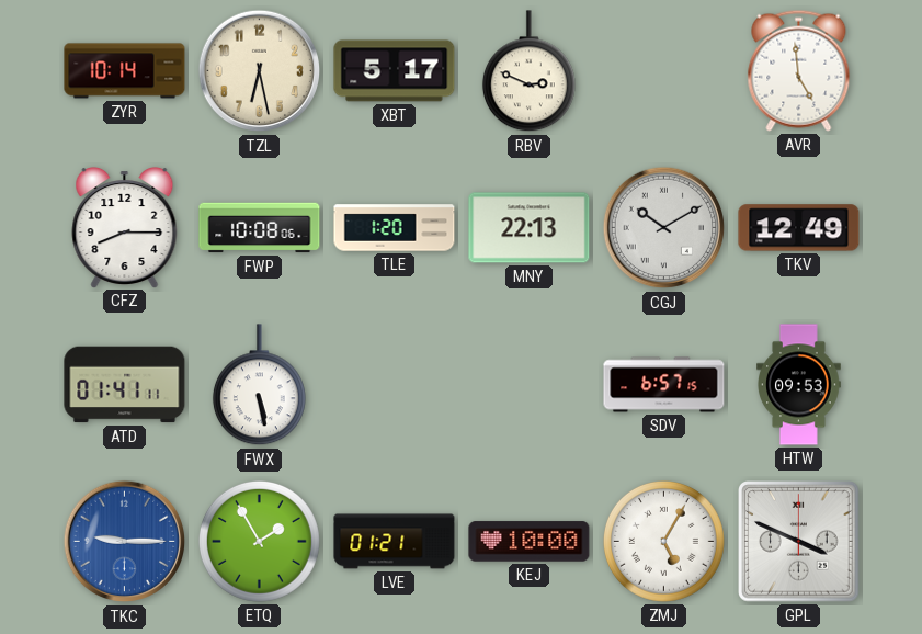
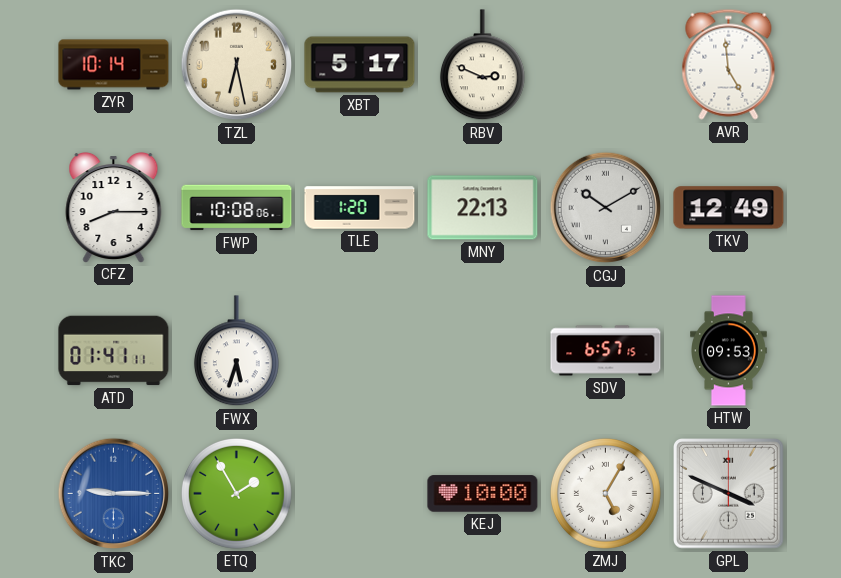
FWX: 5:28 -> 5:33 (236, 351)
LVE: 01:21 -> none (395, 542)
